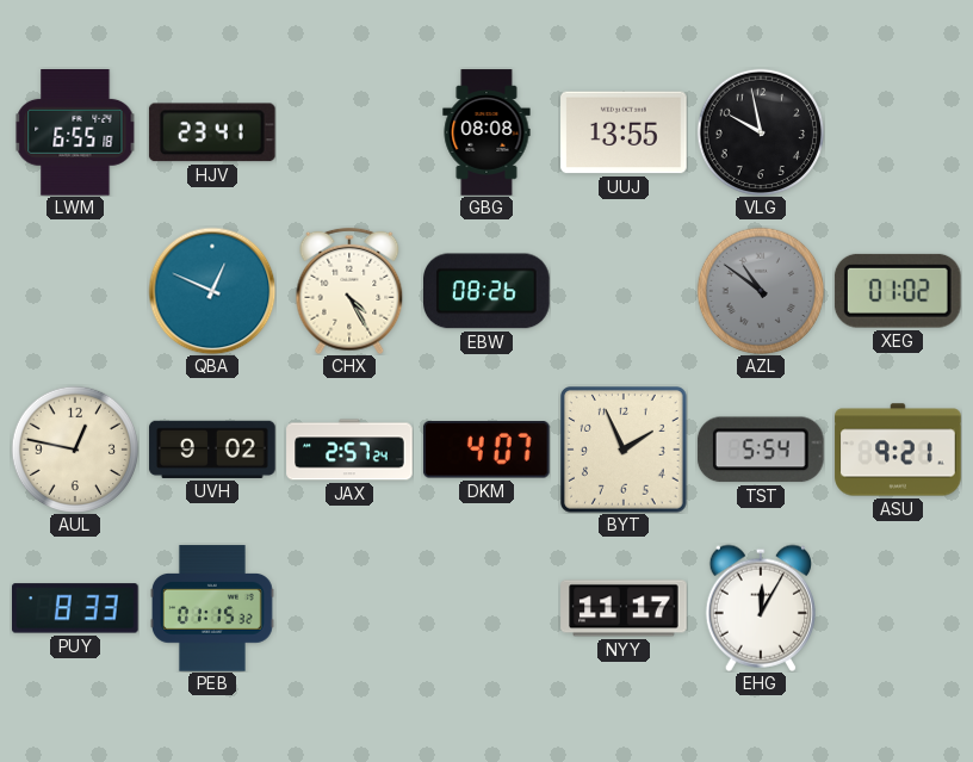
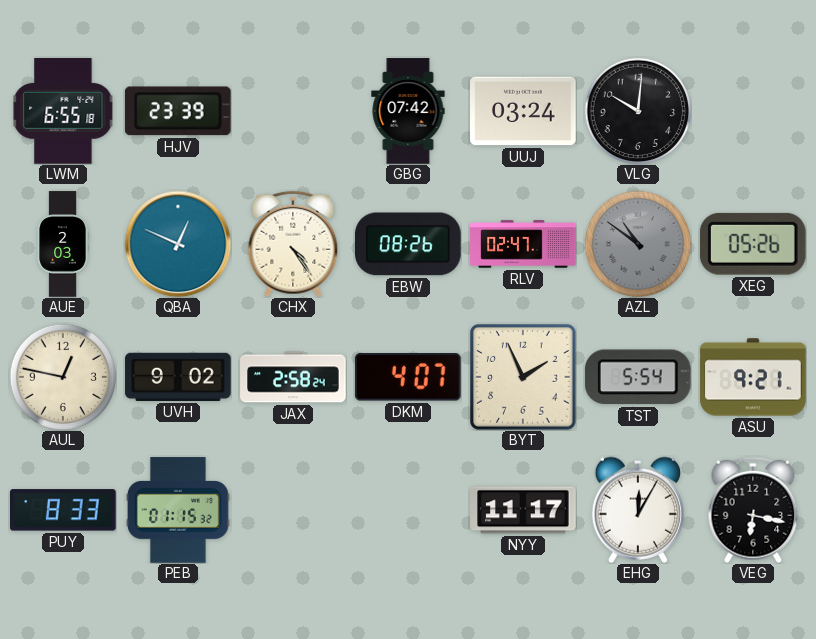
HJV: 23:41 -> 23:39 (178, 111)
GBG: 08:08 -> 07:42 (408, 111)
UUJ: 13:55 -> 03:24 (523, 111)
VLG: 9:58 -> 10:01 (637, 110)
AUE: none -> 2:03 (63, 244)
CHX: 4:25 -> 4:24 (293, 244)
RLV: none -> 02:47 (523, 244)
XEG: 01:02 -> 05:26 (753, 244)
JAX: 2:57 -> 2:58 (293, 377)
VEG: none -> 6:17 (753, 510)
